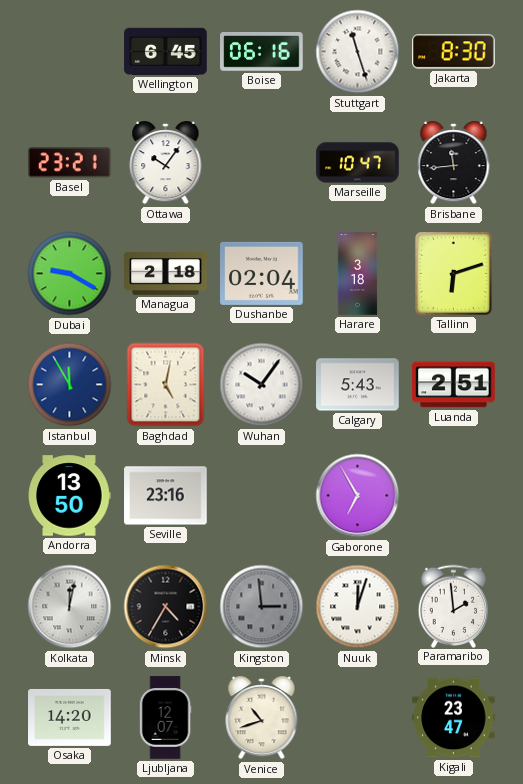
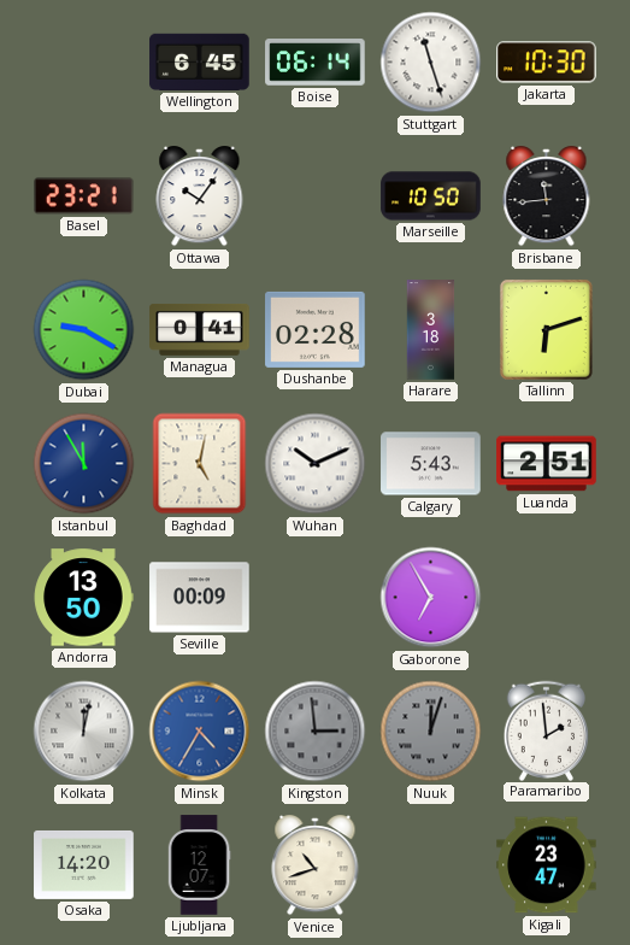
Boise: 06:16 -> 06:14 (316, 63)
Jakarta: 8:30 -> 10:30 (547, 63)
Marseille: 10:47 -> 10:50 (431, 196)
Managua: 2:18 -> 0:41 (200, 330)
Dushanbe: 02:04 -> 02:28 (316, 329)
Wuhan: 10:06 -> 10:11 (316, 464)
Seville: 23:16 -> 00:09 (200, 598)
Minsk dial: black -> blue (200, 732)
Nuuk dial: white -> grey (431, 732)
